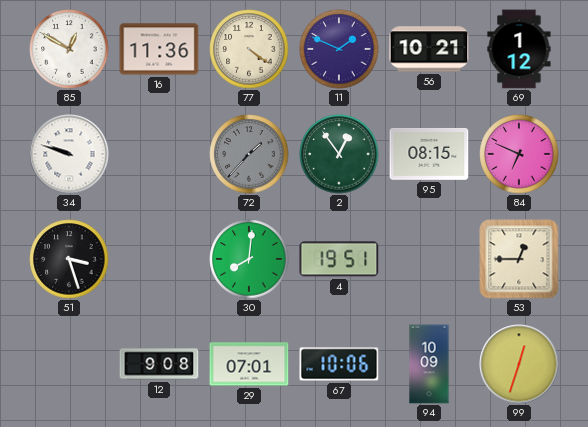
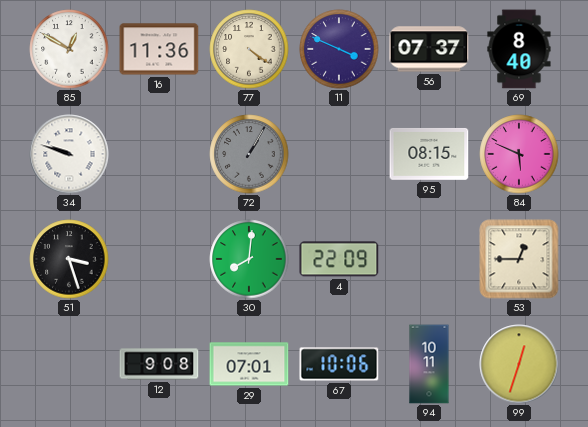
11: 1:49 -> 3:49 (339, 49)
56: 10:21 -> 07:37 (429, 49)
69: 1:12 -> 8:40 (519, 49)
72: 1:37 -> 1:05 (249, 154)
2: 12:54 -> none (339, 154)
84: 6:49 -> 5:49 (519, 154)
4: 19:51 -> 22:09 (339, 259)
94: 10:09 -> 10:11 (429, 364)
